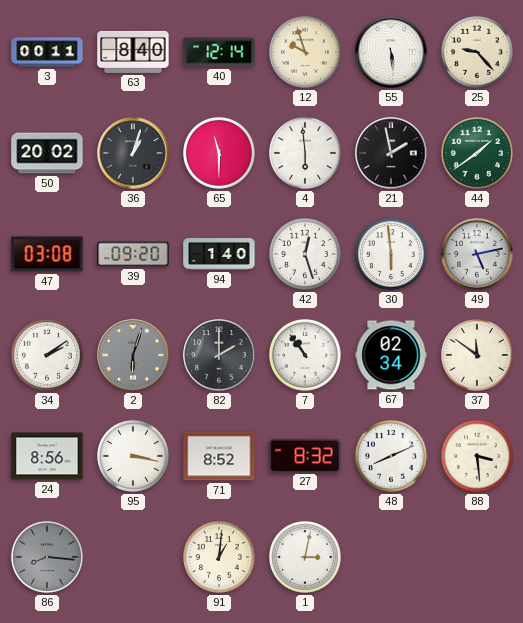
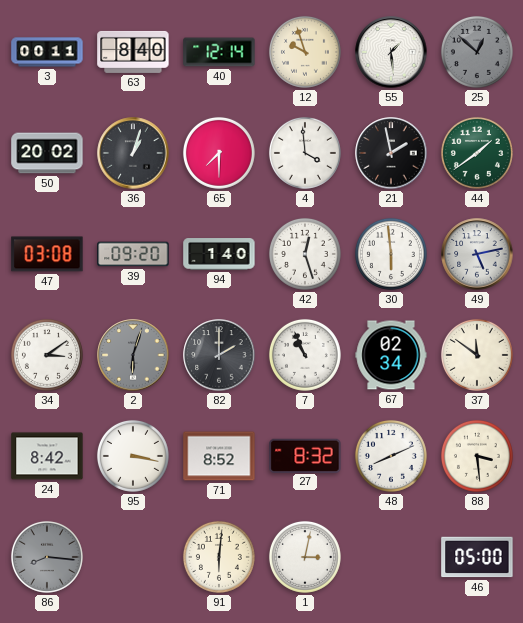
55: 5:29 -> 1:29 (391, 52)
25: 9:23 -> 12:52 (477, 52)
25 dial: cream -> grey (477, 52)
65: 11:30 -> 7:30 (219, 153)
4: 5:59 -> 3:59 (305, 153)
34: 2:09 -> 3:09 (47, 355)
7: 10:54 -> 10:56 (305, 355)
24: 8:56 -> 8:42 (47, 456)
91: 1:01 -> 6:01 (219, 557)
46: none -> 05:00 (477, 557)
